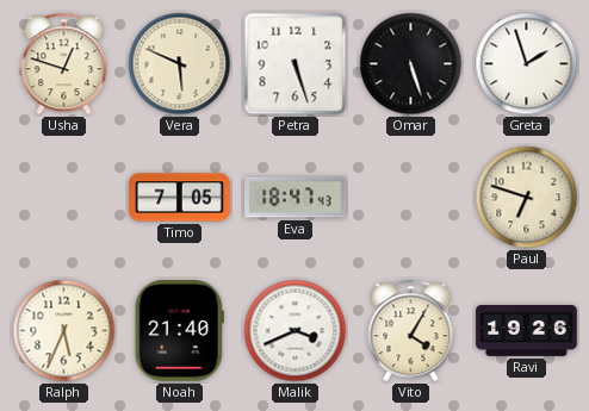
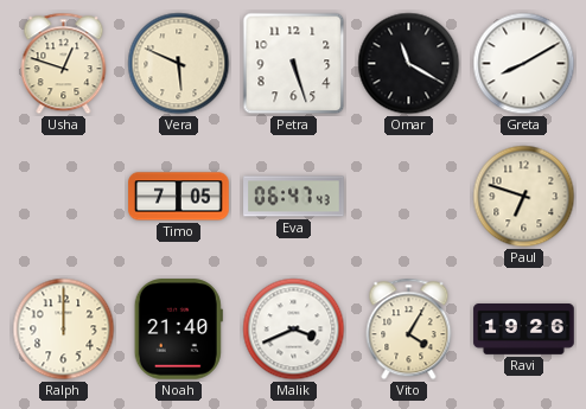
Omar: 5:27 -> 11:20 (409, 64)
Greta: 1:57 -> 8:10 (524, 64)
Eva: 18:47 -> 06:47 (294, 197)
Ralph: 5:34 -> 12:00 (64, 330)
